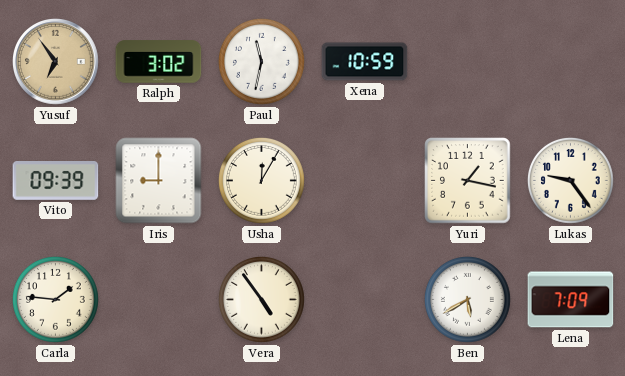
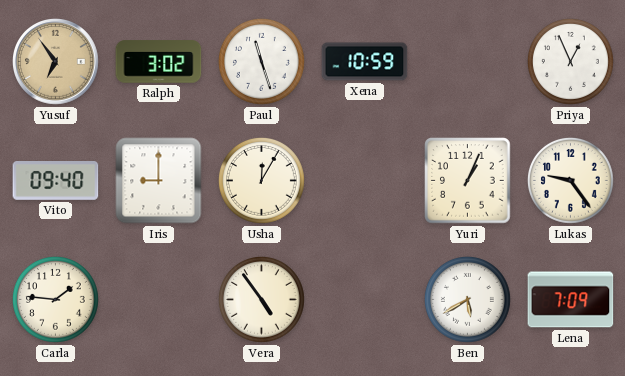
Paul: 11:32 -> 11:27 (261, 61)
Priya: none -> 12:56 (570, 61)
Vito: 09:39 -> 09:40 (56, 181)
Yuri: 1:17 -> 1:04 (468, 181)
